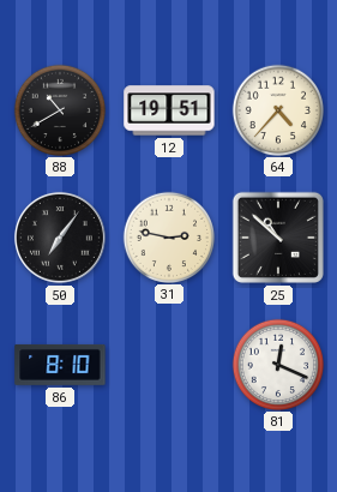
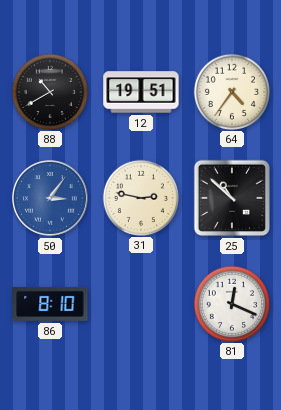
64: 4:37 -> 4:36 (231, 91)
50: 7:06 -> 3:06 (50, 198)
50 dial: black -> blue (50, 198)
